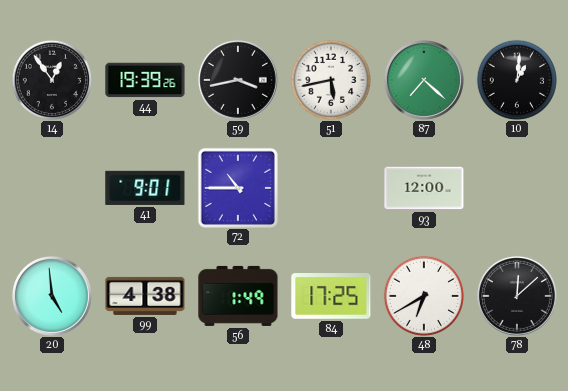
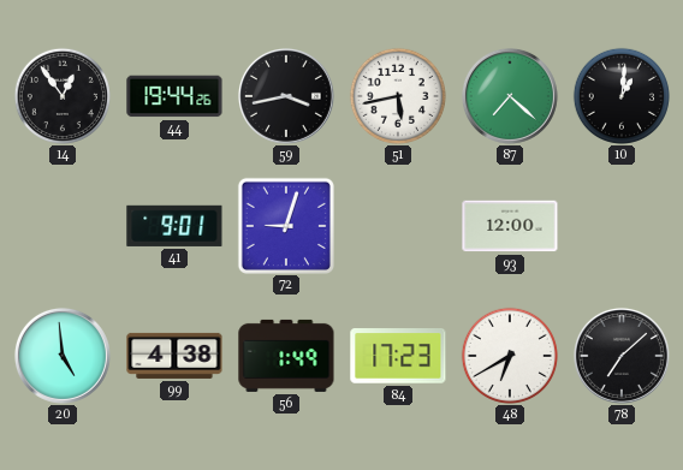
44: 19:39 -> 19:44 (174, 96)
72: 10:45 -> 9:03 (286, 226)
84: 17:25 -> 17:23 (398, 357)
78: 12:08 -> 7:08 (622, 356)
